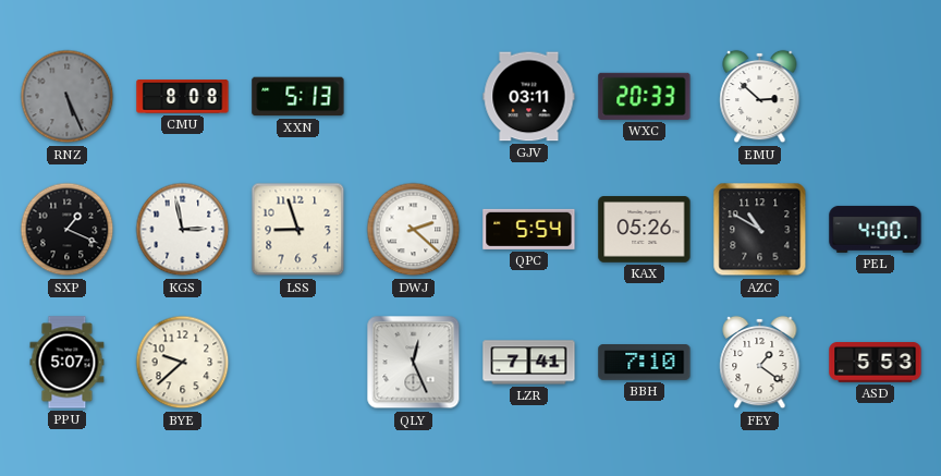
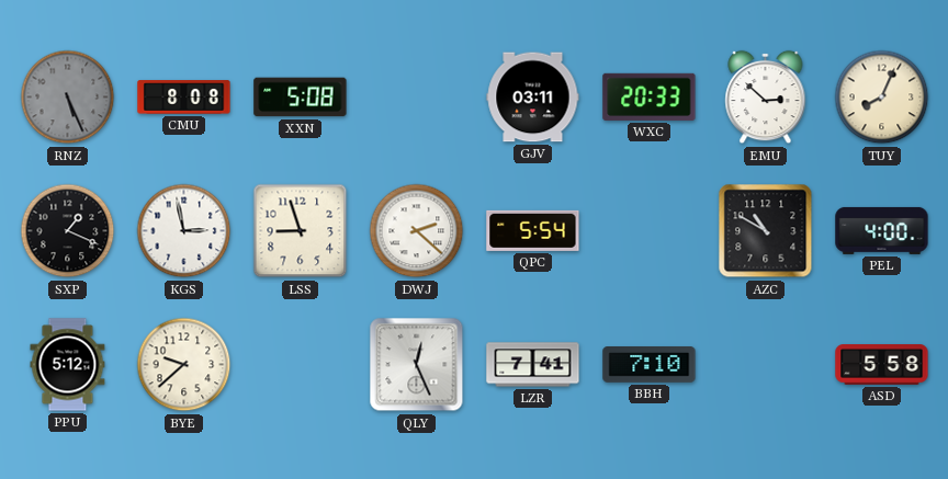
XXN: 5:13 -> 5:08 (301, 98)
TUY: none -> 8:04 (882, 98)
KAX: 05:26 -> none (645, 230)
PPU: 5:07 -> 5:12 (68, 365)
FEY: 1:21 -> none (760, 363)
ASD: 5:53 -> 5:58 (882, 365)
